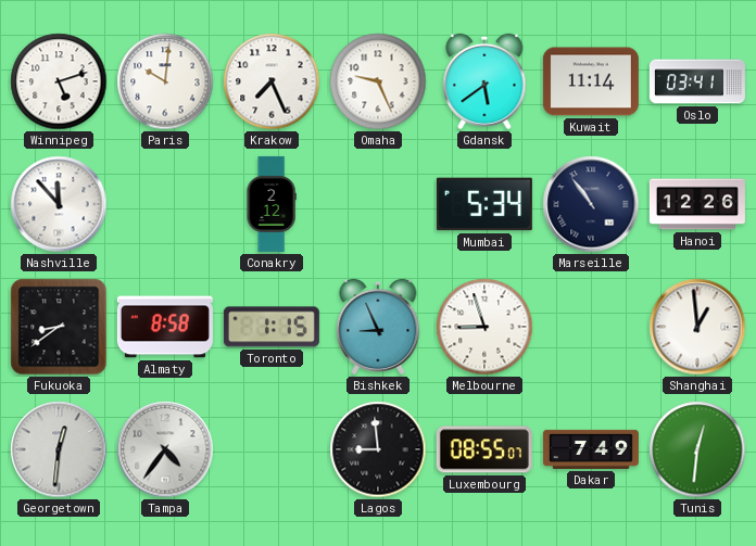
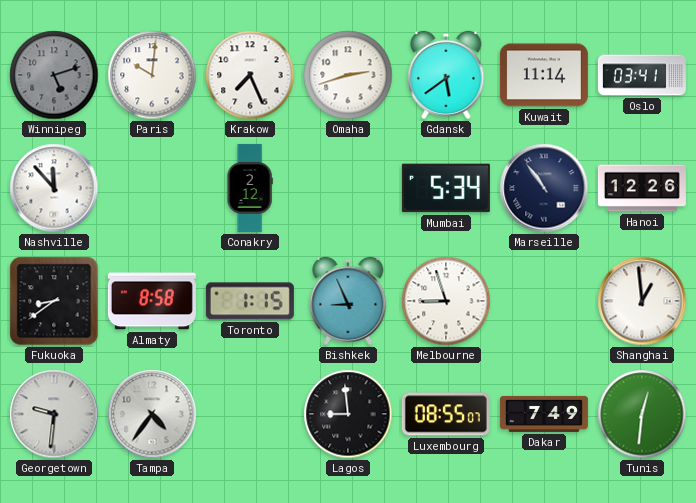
Winnipeg dial: white -> grey (54, 75)
Omaha: 9:26 -> 2:42 (348, 75)
Georgetown: 12:31 -> 9:31 (54, 414)
